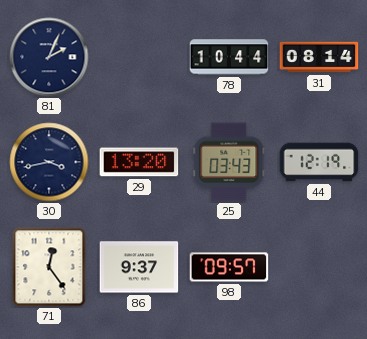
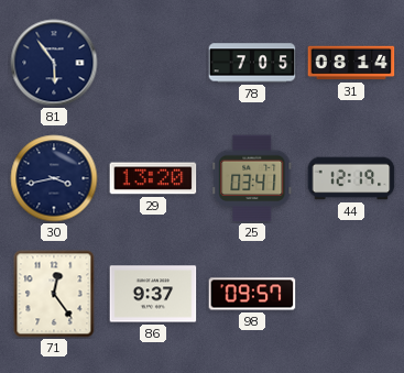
81: 2:04 -> 5:54 (54, 63)
78: 10:44 -> 7:05 (252, 63)
25: 03:43 -> 03:41 (252, 178)
